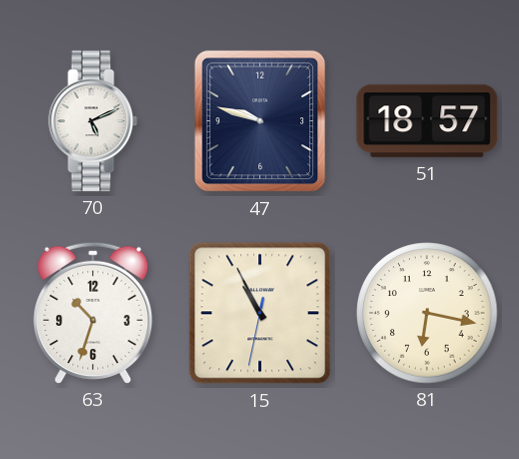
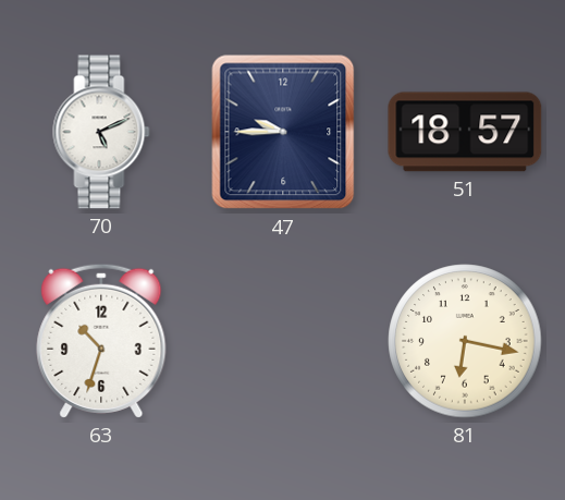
47: 9:48 -> 9:45 (283, 132)
15: 10:55 -> none (260, 313)
